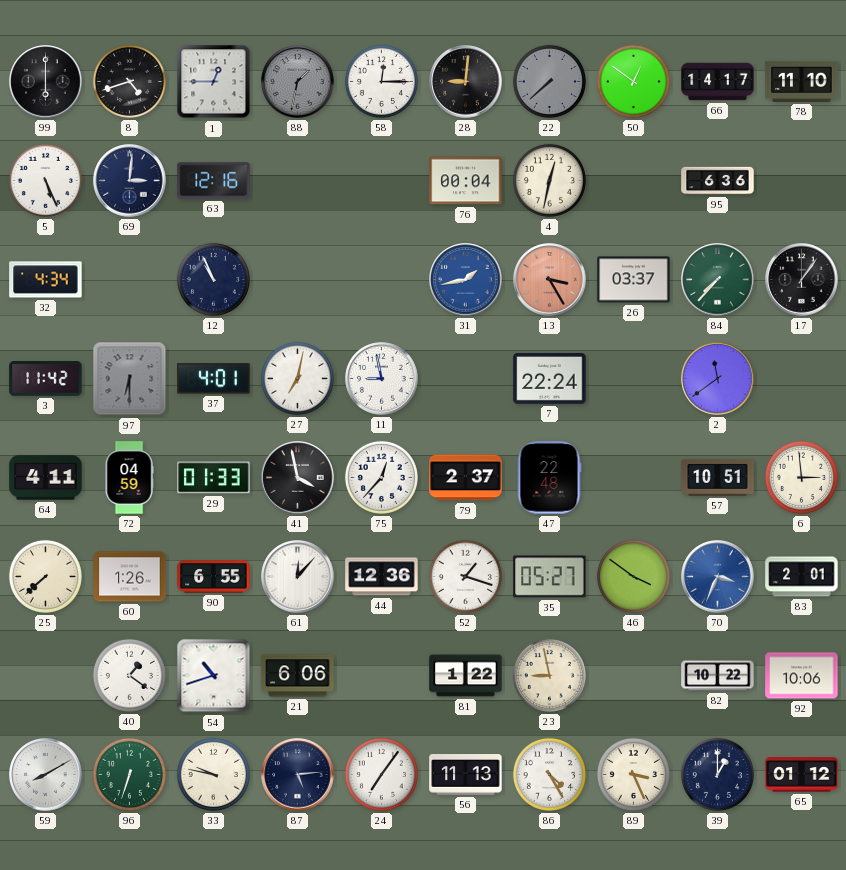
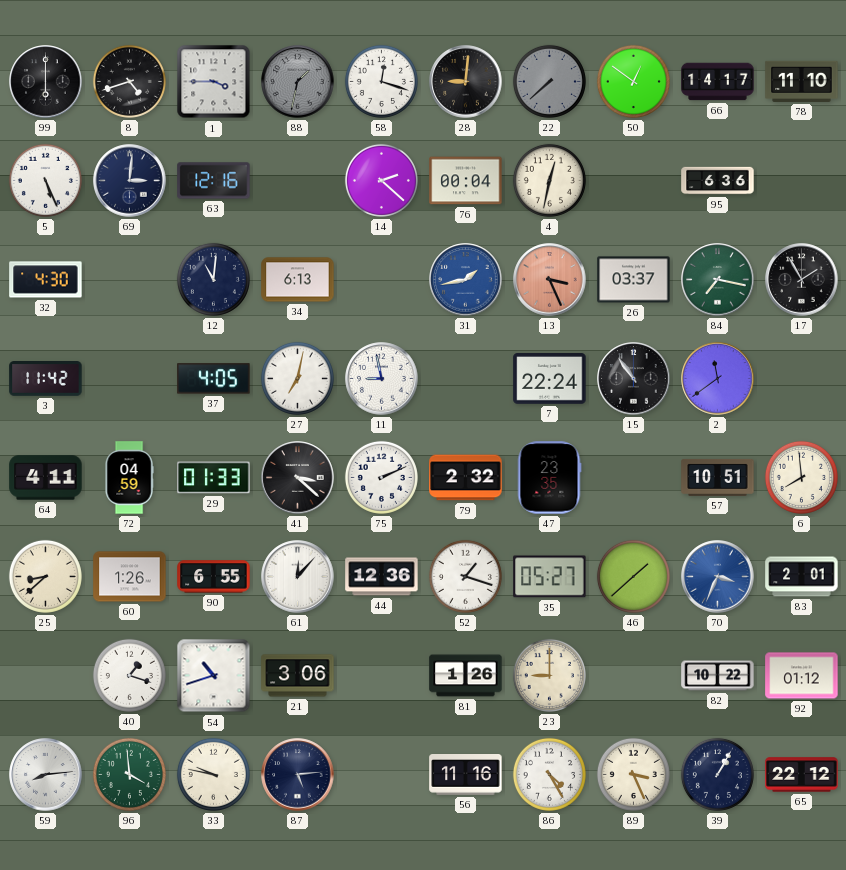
1: 12:45 -> 3:45 (214, 82)
58: 12:15 -> 12:18 (381, 81)
14: none -> 2:22 (381, 180)
32: 4:34 -> 4:30 (46, 280)
12: 10:56 -> 11:01 (213, 279)
34: none -> 6:13 (298, 280)
13: 3:25 -> 3:26 (550, 280)
84: 7:37 -> 7:17 (718, 280)
17: 1:06 -> 1:55 (802, 280)
97: 6:30 -> none (130, 379)
37: 4:01 -> 4:05 (214, 379)
15: none -> 10:54 (634, 379)
41: 3:58 -> 3:22 (298, 478)
75: 12:37 -> 2:11 (381, 477)
79: 2:37 -> 2:32 (466, 478)
47: 22:48 -> 23:35 (549, 478)
6: 2:59 -> 7:59 (801, 477)
25: 7:38 -> 8:38 (45, 576)
46: 3:51 -> 1:38 (633, 576)
40: 1:21 -> 1:18 (129, 675)
21: 6:06 -> 3:06 (298, 676)
81: 1:22 -> 1:26 (466, 676)
23: 8:58 -> 9:00 (549, 675)
92: 10:06 -> 01:12 (802, 676)
59: 8:10 -> 8:14 (46, 775)
96: 6:33 -> 3:59 (129, 774)
24: 7:06 -> none (381, 774)
56: 11:13 -> 11:16 (466, 775)
39: 1:00 -> 1:05 (717, 774)
65: 01:12 -> 22:12 (802, 775)
